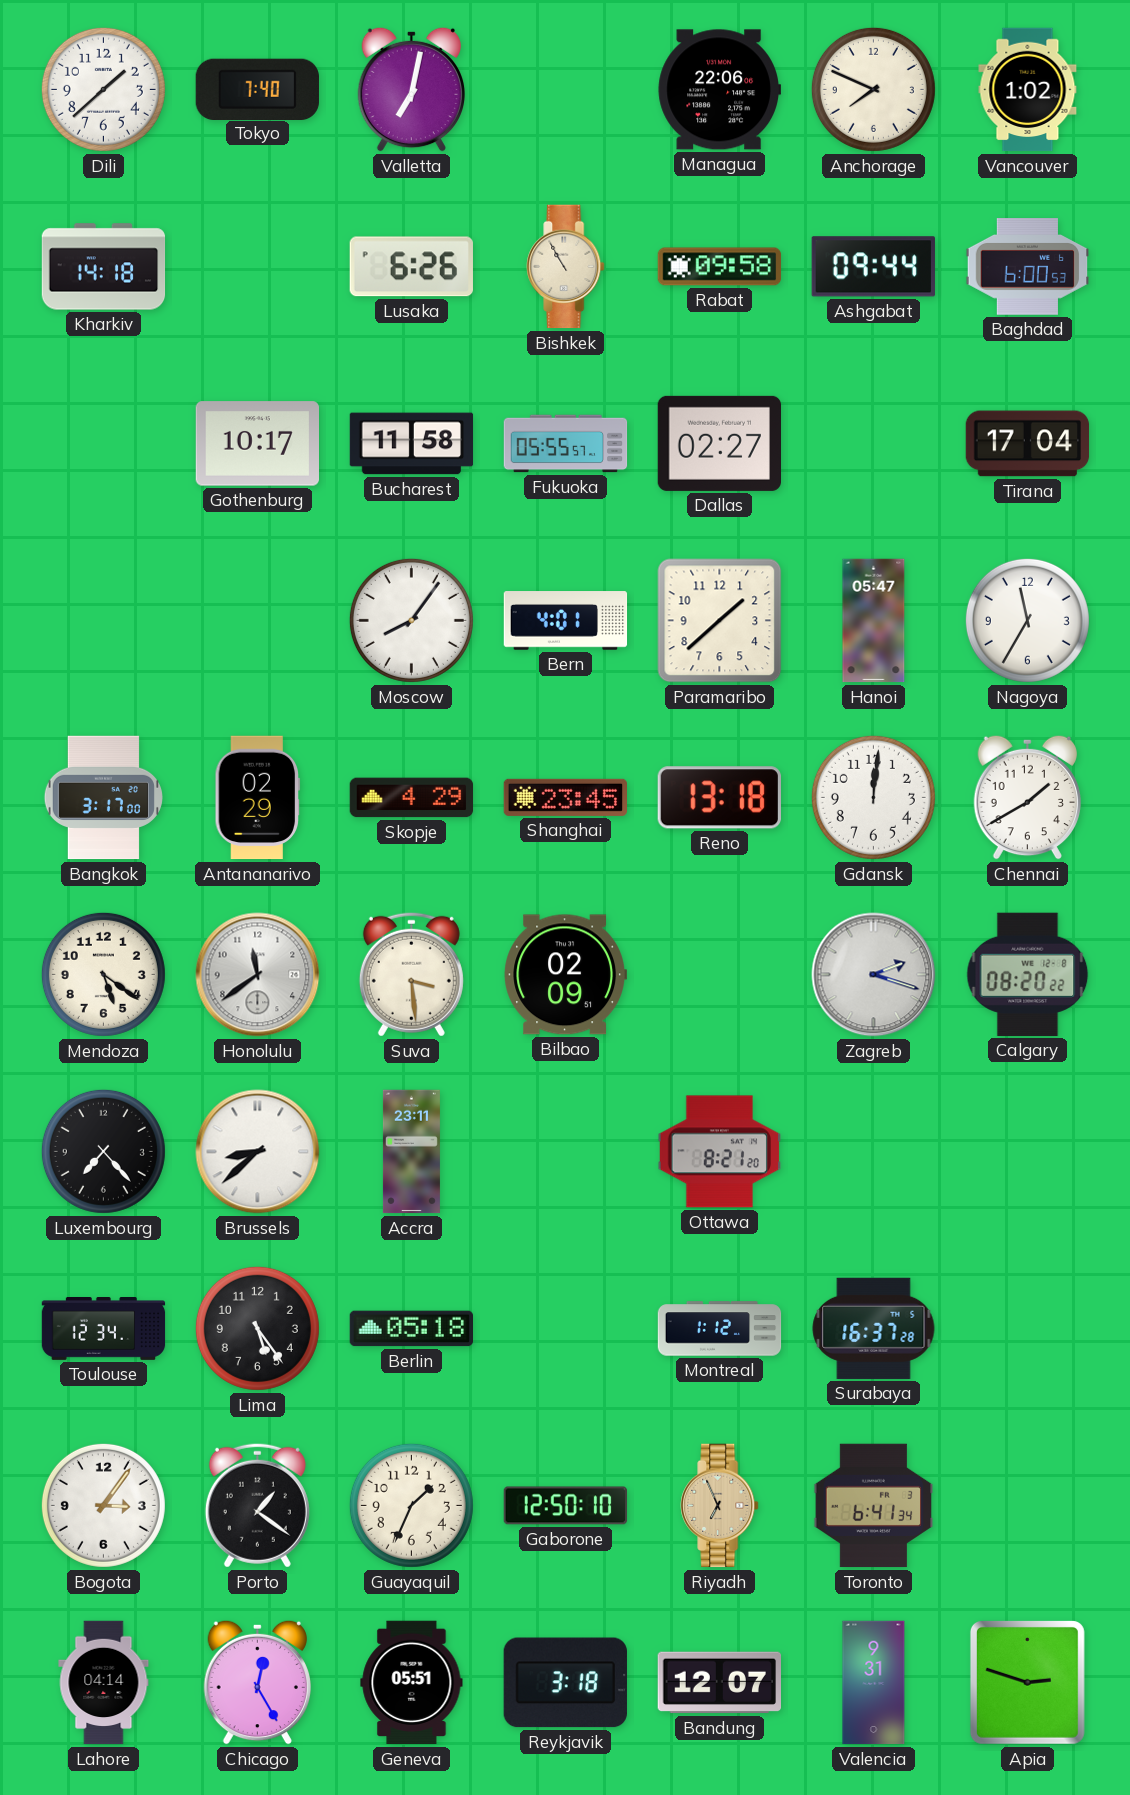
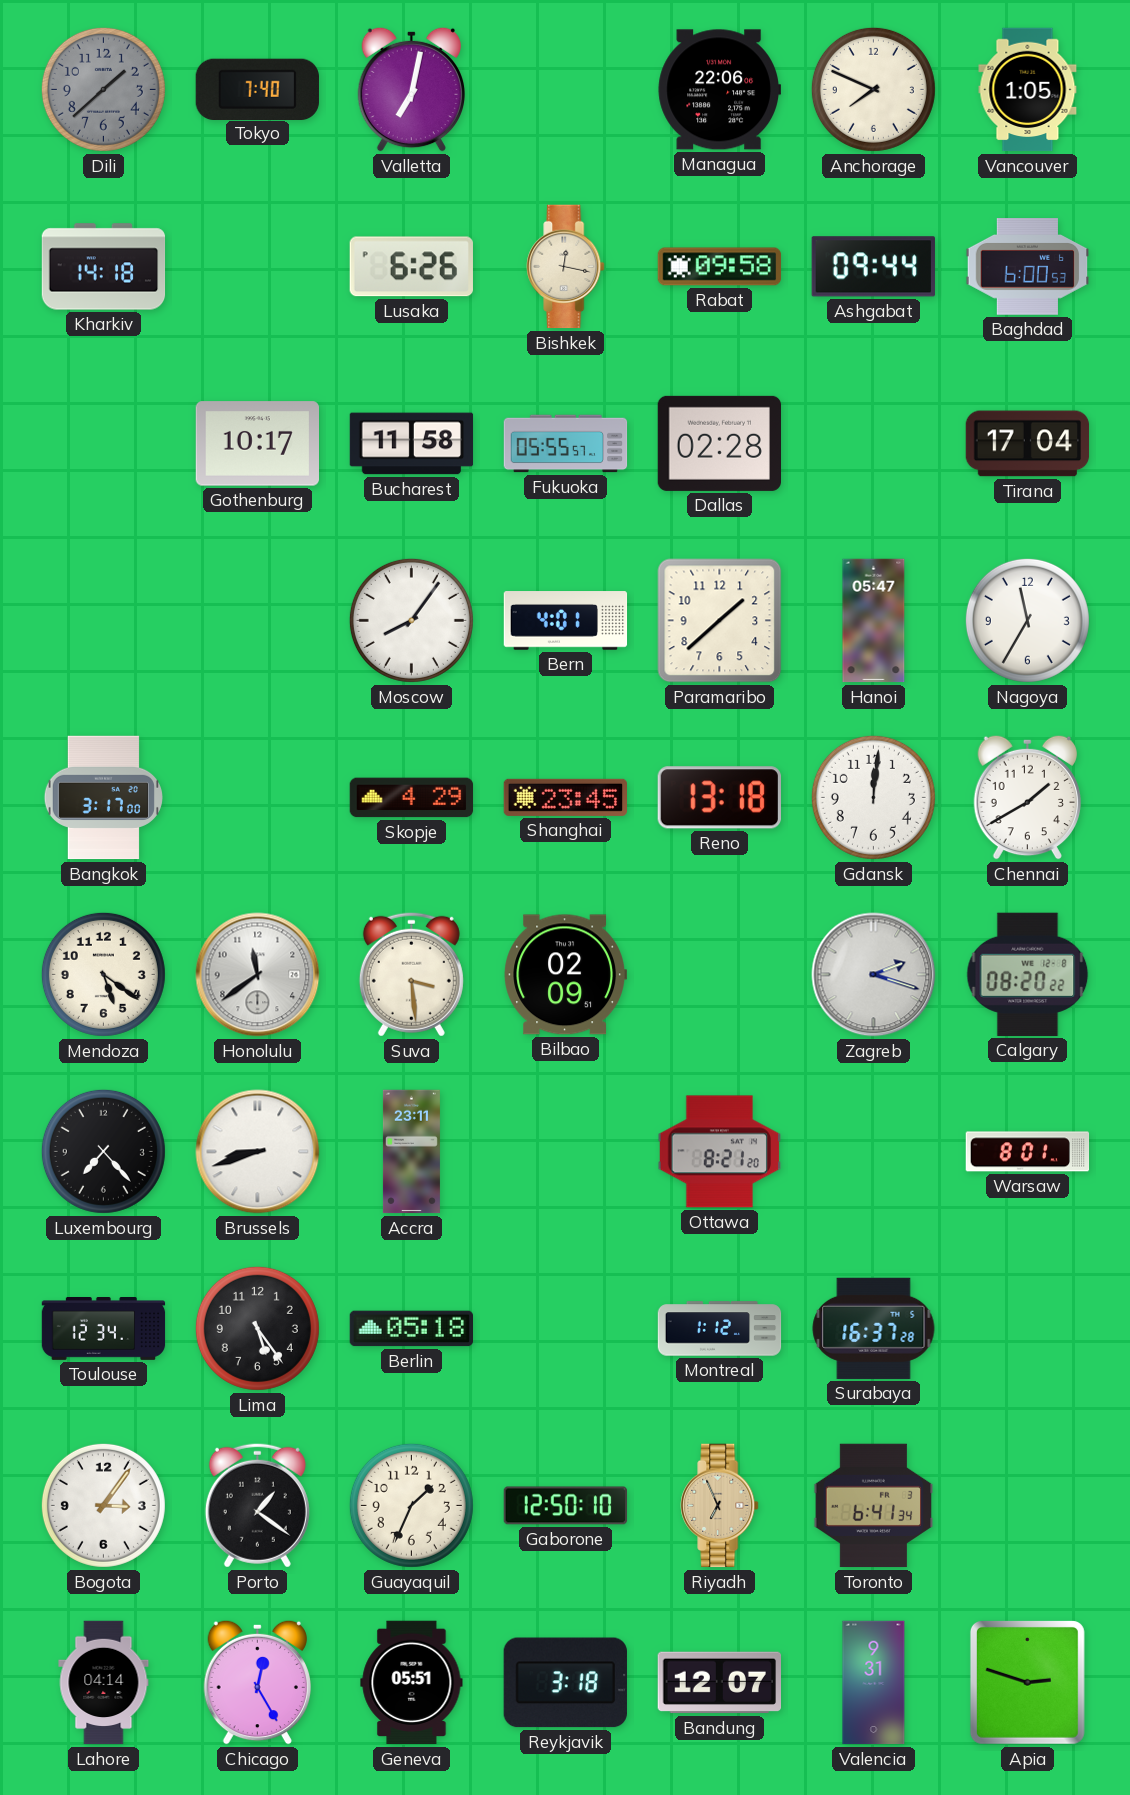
Dili dial: white -> grey (103, 89)
Vancouver: 1:02 -> 1:05 (1028, 90)
Bishkek: 10:55 -> 12:17 (566, 267)
Dallas: 02:27 -> 02:28 (719, 443)
Antananarivo: 02:29 -> none (258, 798)
Brussels: 8:38 -> 8:42 (258, 1152)
Warsaw: none -> 8:01 (1028, 1152)
